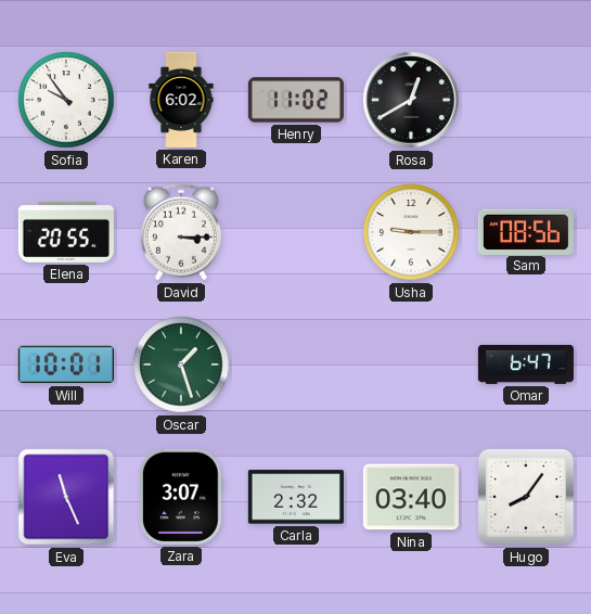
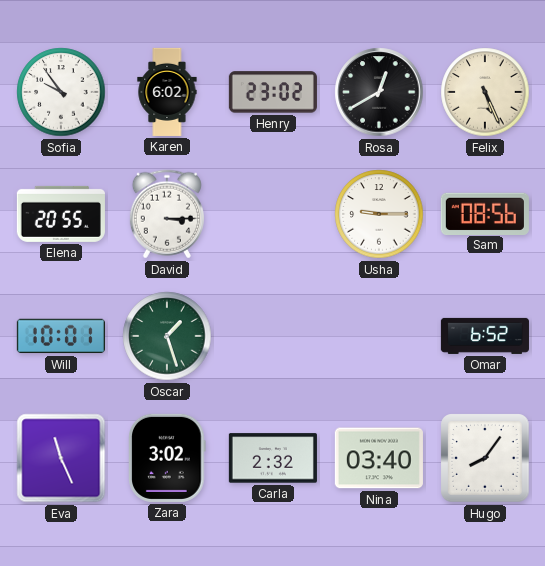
Henry: 11:02 -> 23:02 (273, 92)
Felix: none -> 5:26 (485, 92)
Omar: 6:47 -> 6:52 (485, 336)
Zara: 3:07 -> 3:02 (167, 458)
